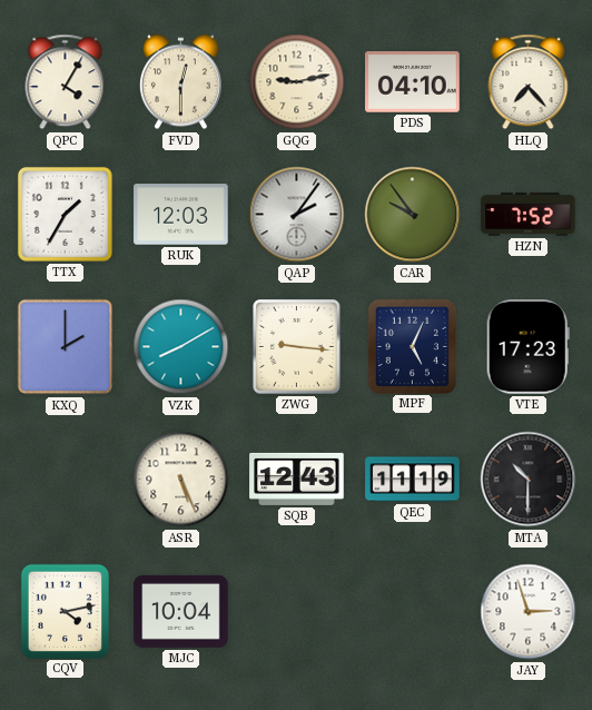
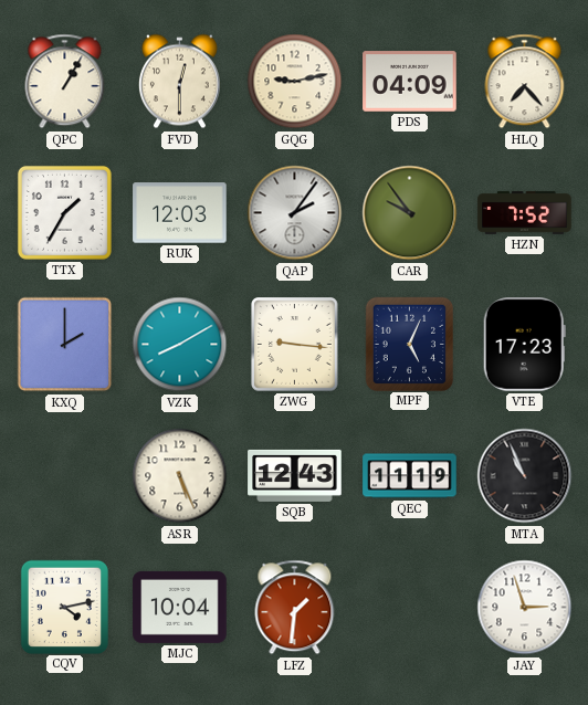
QPC: 4:05 -> 1:05 (65, 82)
PDS: 04:10 -> 04:09 (410, 82)
MTA: 10:30 -> 10:56 (525, 476)
LFZ: none -> 1:31 (295, 608)
